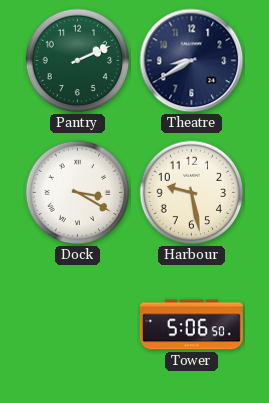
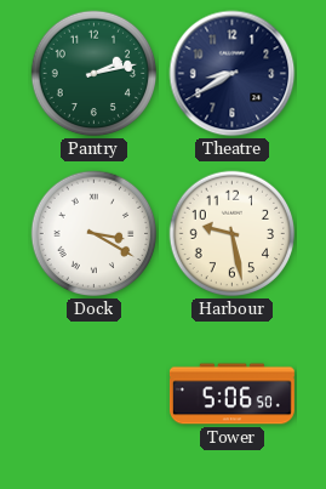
Pantry: 2:11 -> 2:13 (95, 74)
